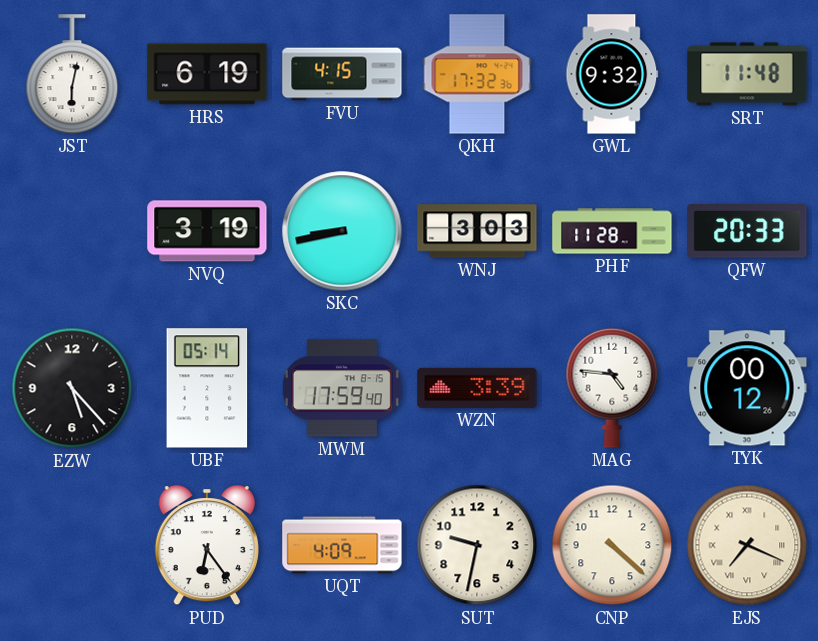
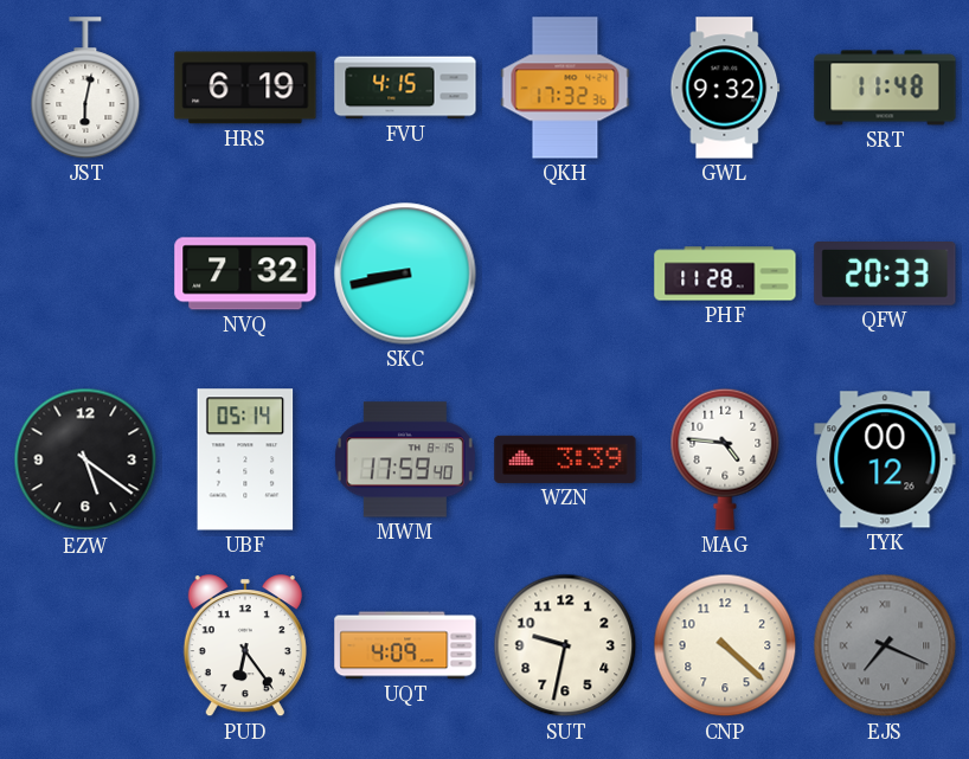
NVQ: 3:19 -> 7:32 (245, 274)
WNJ: 3:03 -> none (477, 231)
EZW: 5:23 -> 5:21 (85, 459)
EJS dial: cream -> grey (885, 645)
